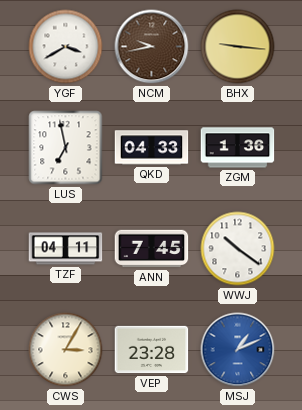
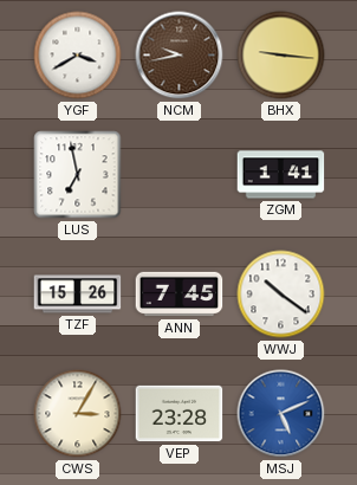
QKD: 04:33 -> none (152, 148)
ZGM: 1:36 -> 1:41 (281, 175)
TZF: 04:11 -> 15:26 (78, 295)
MSJ: 1:11 -> 5:11 (281, 414)
